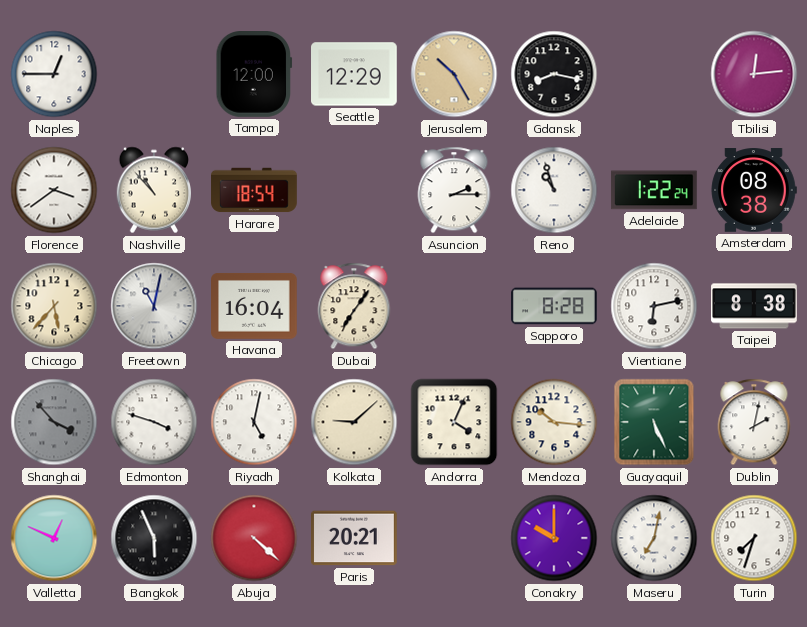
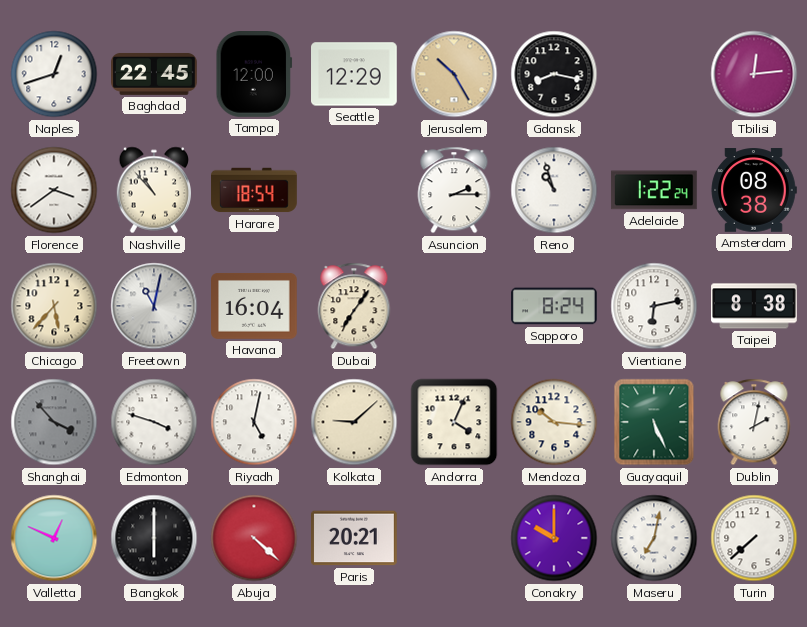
Naples: 12:45 -> 12:42 (54, 74)
Baghdad: none -> 22:45 (155, 74)
Sapporo: 8:28 -> 8:24 (554, 306)
Bangkok: 5:56 -> 6:00 (154, 538)
Turin: 7:33 -> 7:38 (754, 538)
